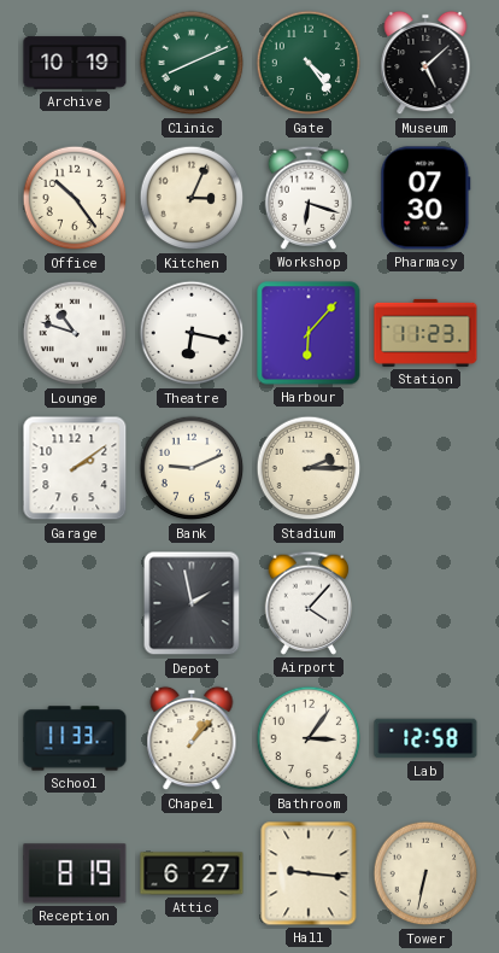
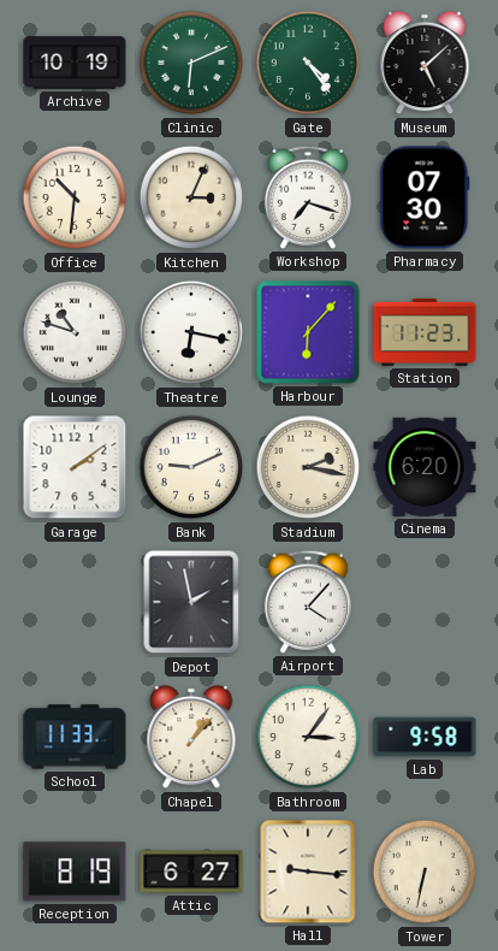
Clinic: 8:11 -> 6:11 (191, 63)
Office: 10:24 -> 10:31 (75, 197)
Workshop: 6:18 -> 7:18 (307, 197)
Stadium: 2:15 -> 2:17 (308, 467)
Cinema: none -> 6:20 (425, 467)
Lab: 12:58 -> 9:58 (425, 737)
